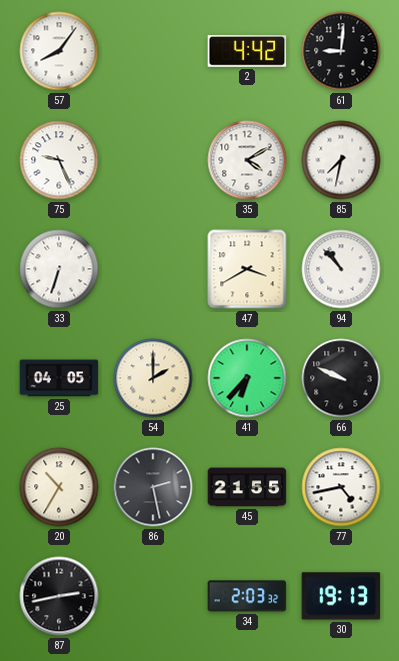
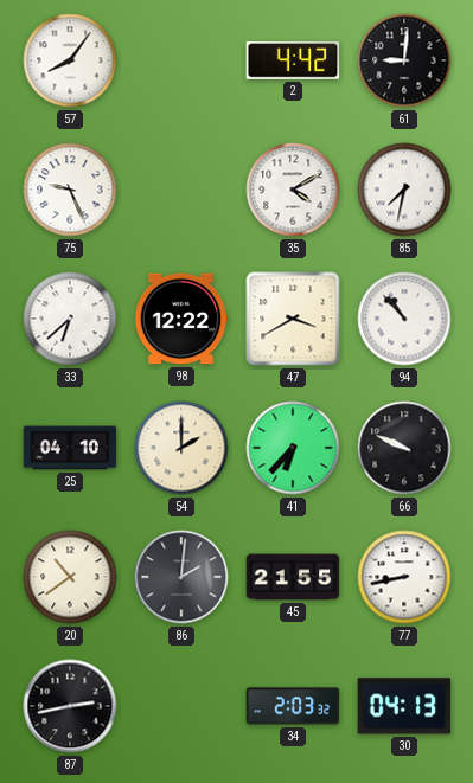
33: 6:33 -> 6:38 (70, 319)
98: none -> 12:22 (181, 319)
25: 04:05 -> 04:10 (70, 448)
20: 10:35 -> 10:39 (70, 577)
86: 2:28 -> 2:01 (181, 577)
77: 4:43 -> 8:43 (404, 577)
30: 19:13 -> 04:13 (404, 706)
